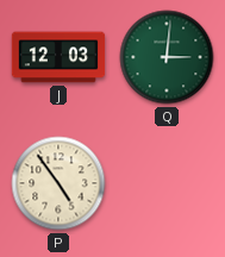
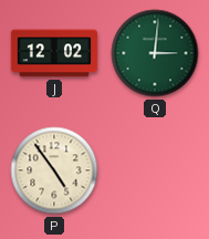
J: 12:03 -> 12:02 (54, 53)
